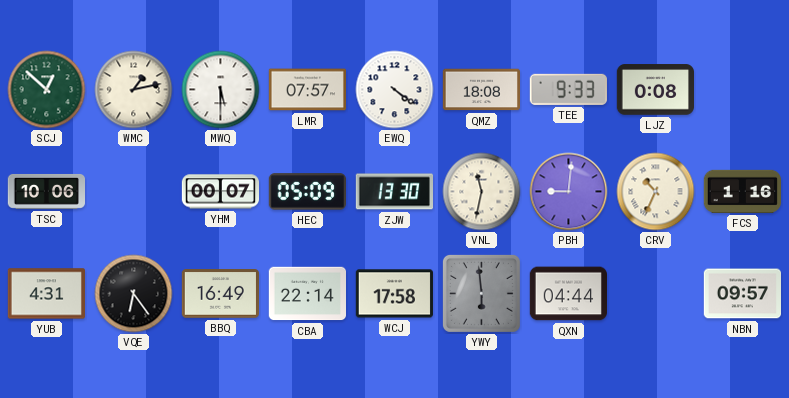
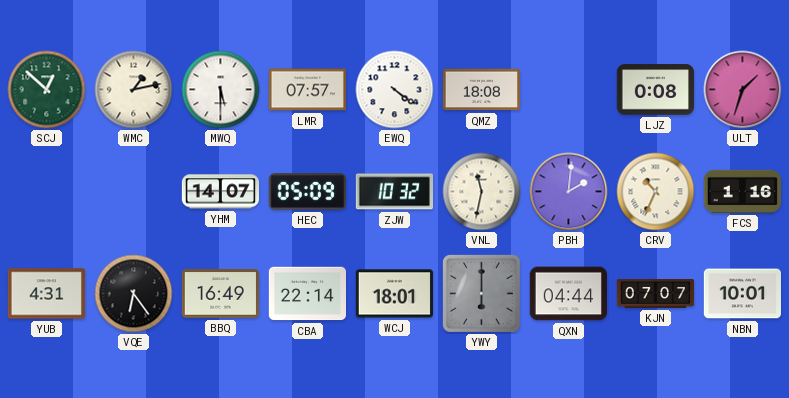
TEE: 9:33 -> none (568, 89)
ULT: none -> 1:33 (743, 90)
TSC: 10:06 -> none (46, 191)
YHM: 00:07 -> 14:07 (220, 192)
ZJW: 13:30 -> 10:32 (394, 192)
PBH: 9:01 -> 2:01 (569, 192)
WCJ: 17:58 -> 18:01 (394, 294)
YWY: 5:59 -> 6:00 (481, 293)
KJN: none -> 07:07 (656, 294)
NBN: 09:57 -> 10:01 (742, 294)
